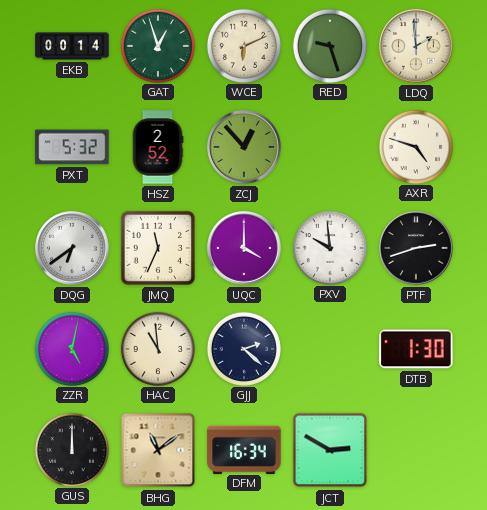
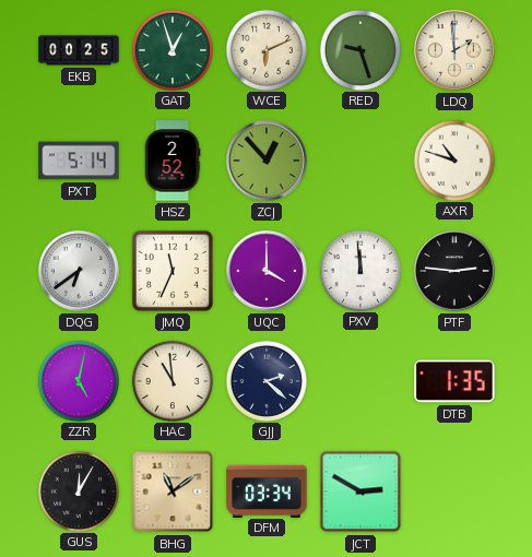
EKB: 00:14 -> 00:25 (79, 50)
PXT: 5:32 -> 5:14 (79, 161)
AXR: 4:48 -> 10:48 (453, 159)
PXV: 9:59 -> 11:59 (359, 270)
PTF: 2:42 -> 2:46 (454, 271)
DTB: 1:30 -> 1:35 (454, 381)
GUS: 12:00 -> 12:05 (78, 490)
DFM: 16:34 -> 03:34 (267, 490)
